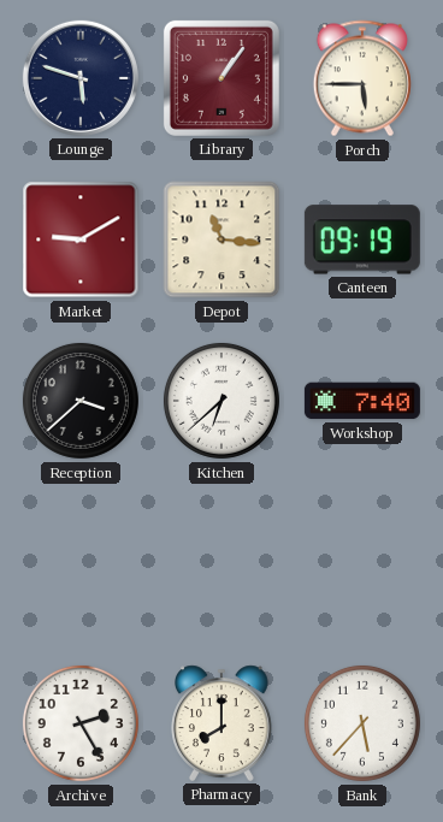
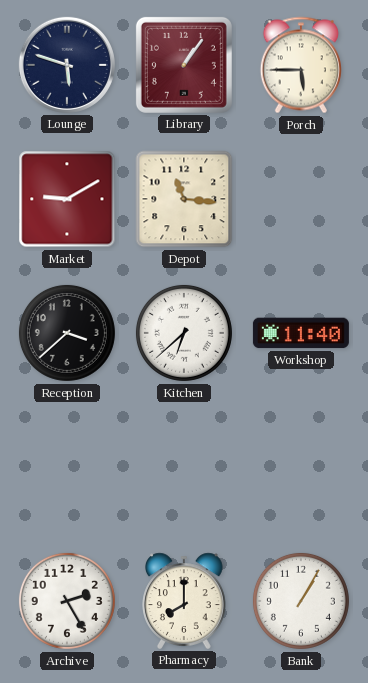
Canteen: 09:19 -> none (362, 239)
Workshop: 7:40 -> 11:40 (301, 333)
Bank: 5:37 -> 1:05 (301, 601)
